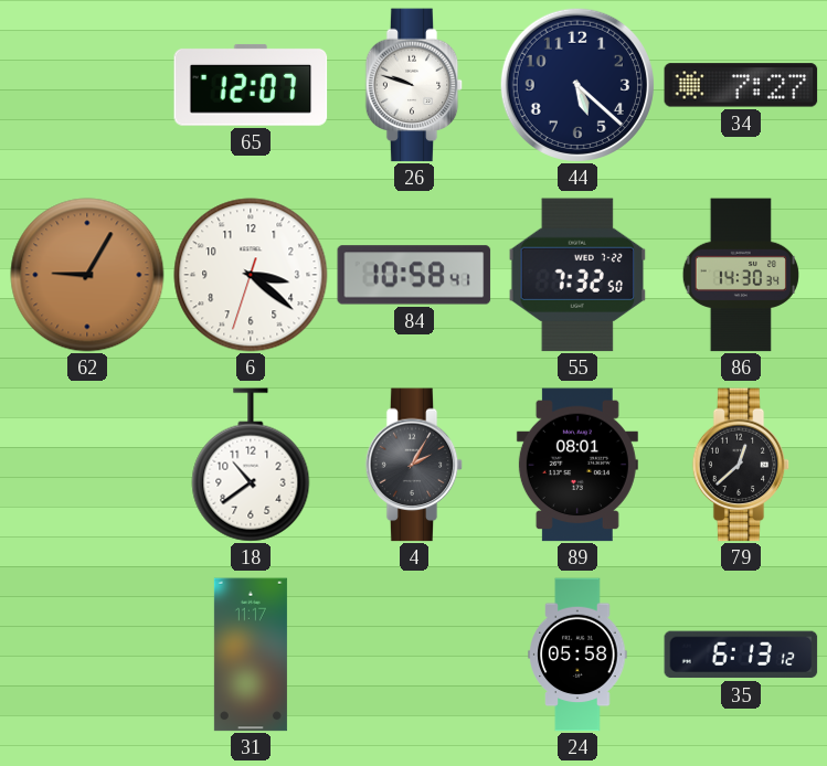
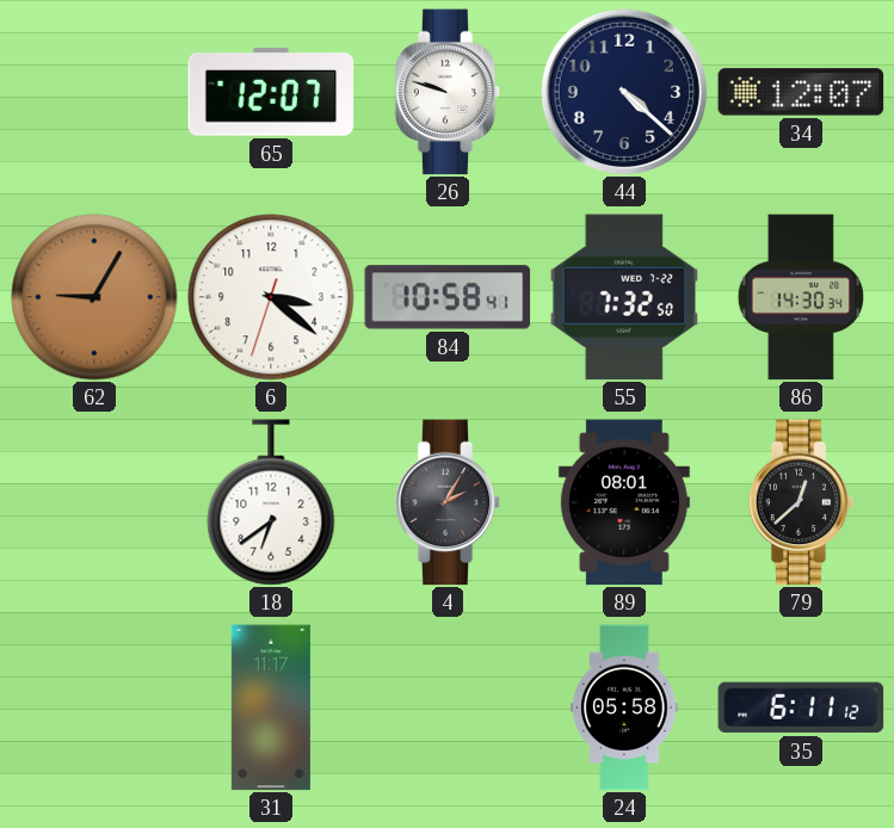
44: 5:22 -> 4:22 (624, 92)
34: 7:27 -> 12:07 (801, 92)
18: 10:39 -> 6:39 (271, 502)
35: 6:13 -> 6:11 (801, 707)
